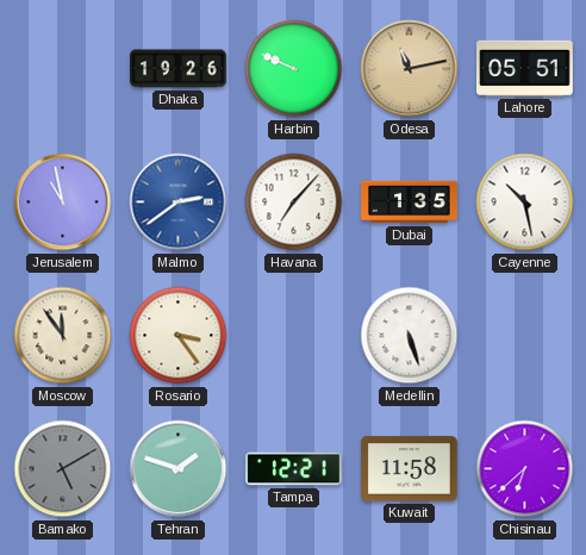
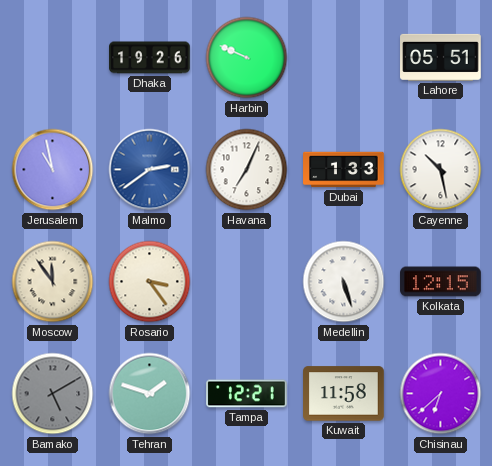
Odesa: 11:13 -> none (410, 69)
Havana: 7:07 -> 7:04 (247, 170)
Dubai: 1:35 -> 1:33 (344, 170)
Kolkata: none -> 12:15 (441, 282)
